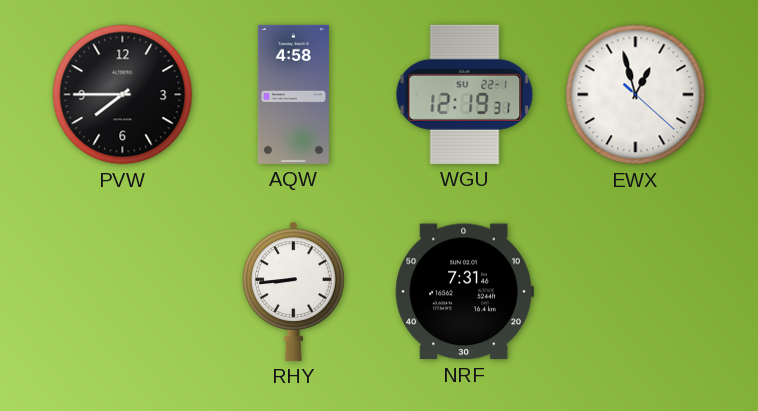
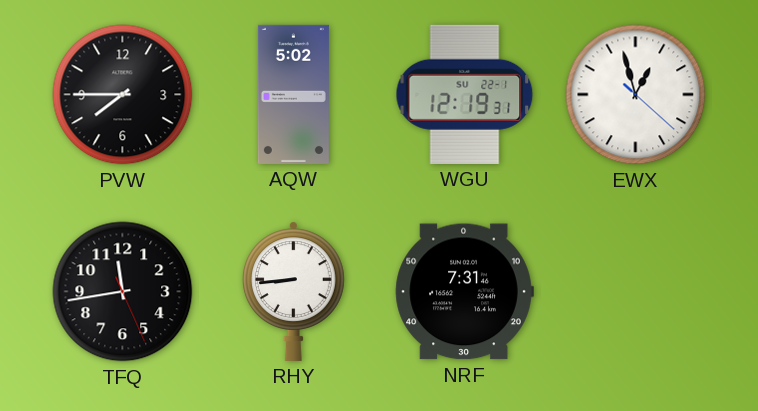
AQW: 4:58 -> 5:02 (293, 94)
TFQ: none -> 11:43 (123, 292)
